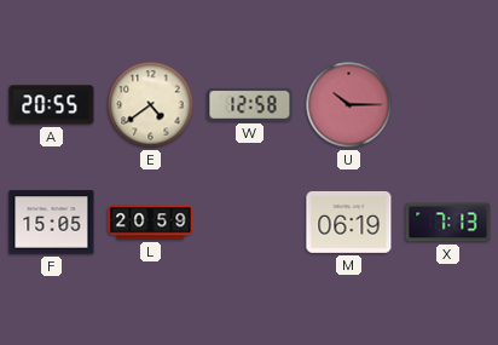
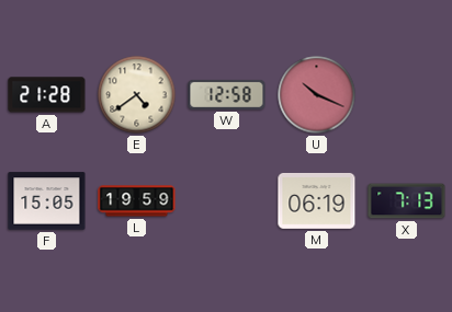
A: 20:55 -> 21:28 (47, 95)
U: 10:15 -> 10:19 (317, 95)
L: 20:59 -> 19:59 (137, 201)
